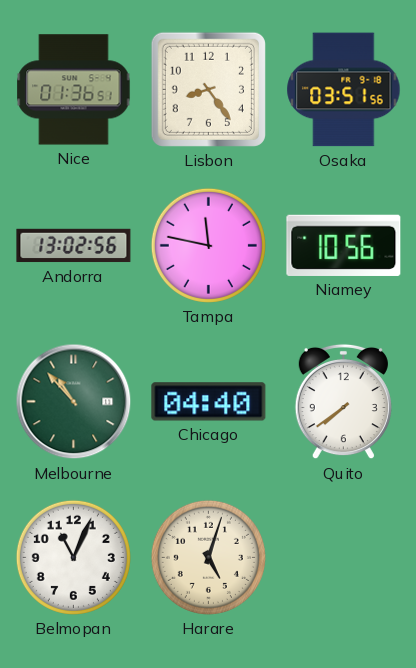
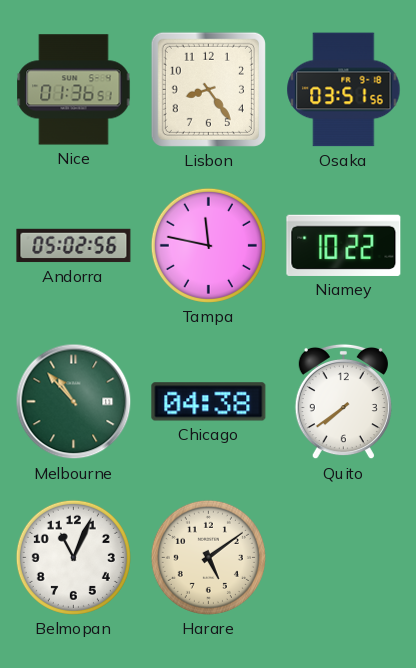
Andorra: 13:02 -> 05:02 (74, 246)
Niamey: 10:56 -> 10:22 (344, 245)
Chicago: 04:40 -> 04:38 (209, 402)
Harare: 5:03 -> 5:09 (208, 557)
